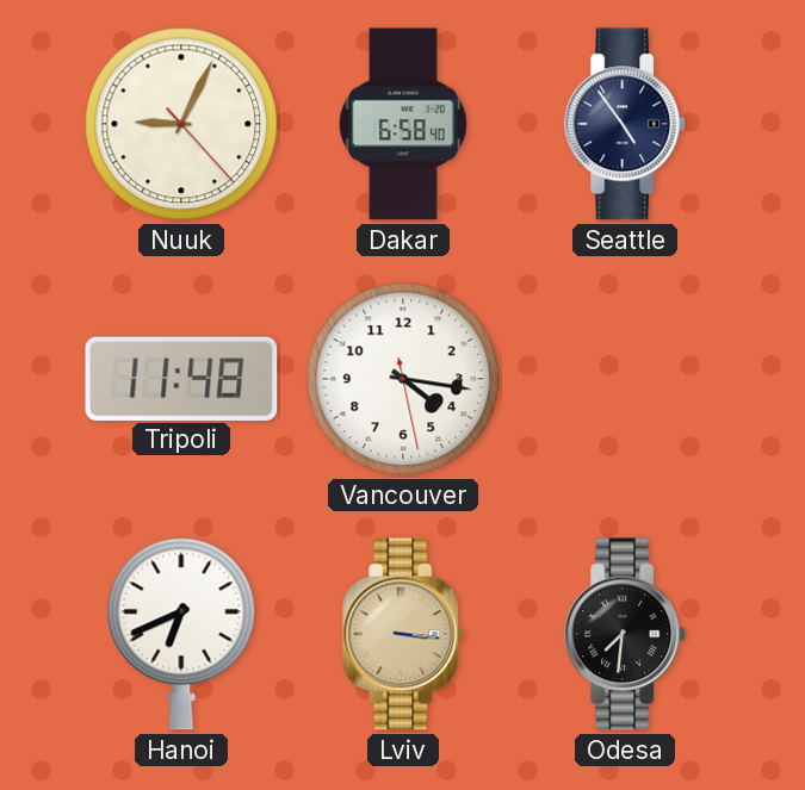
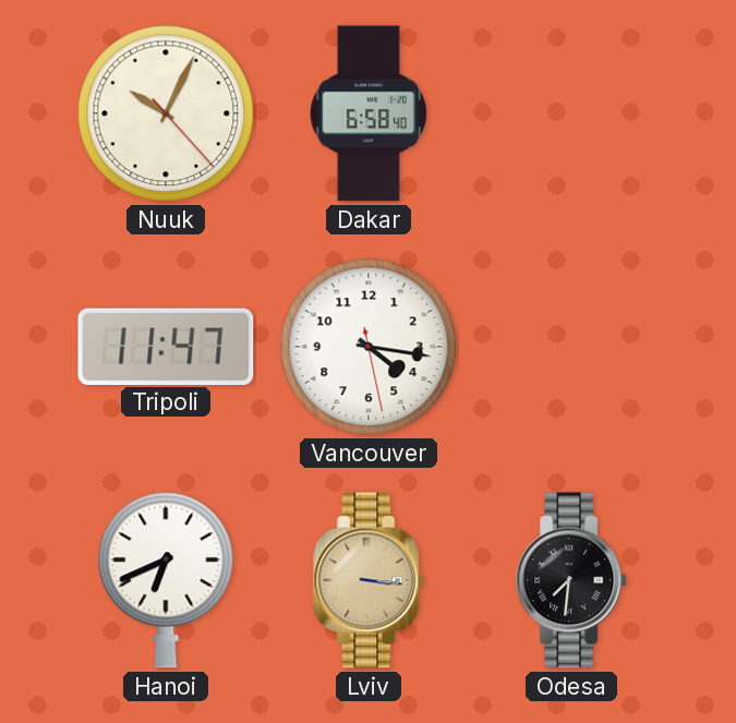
Nuuk: 9:04 -> 10:04 (166, 113)
Seattle: 4:54 -> none (626, 124)
Tripoli: 11:48 -> 11:47 (166, 346)
